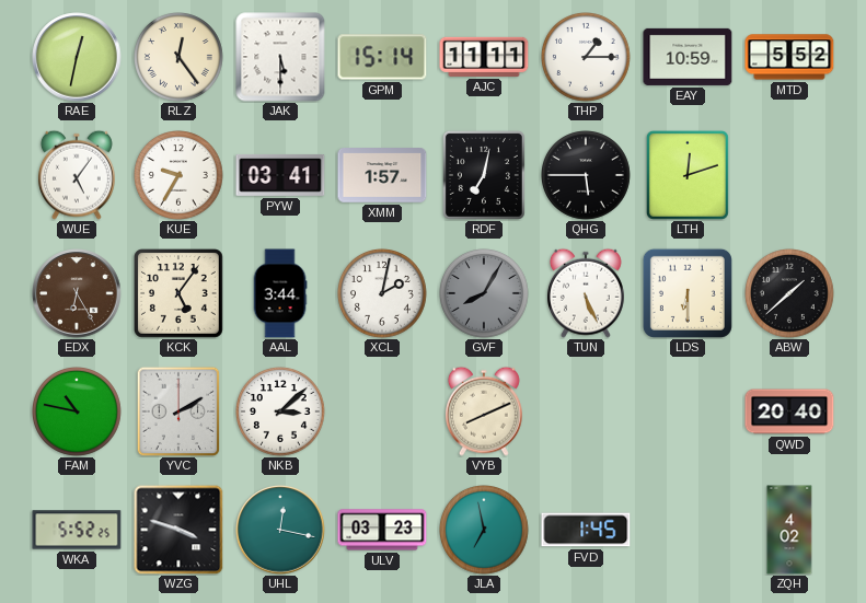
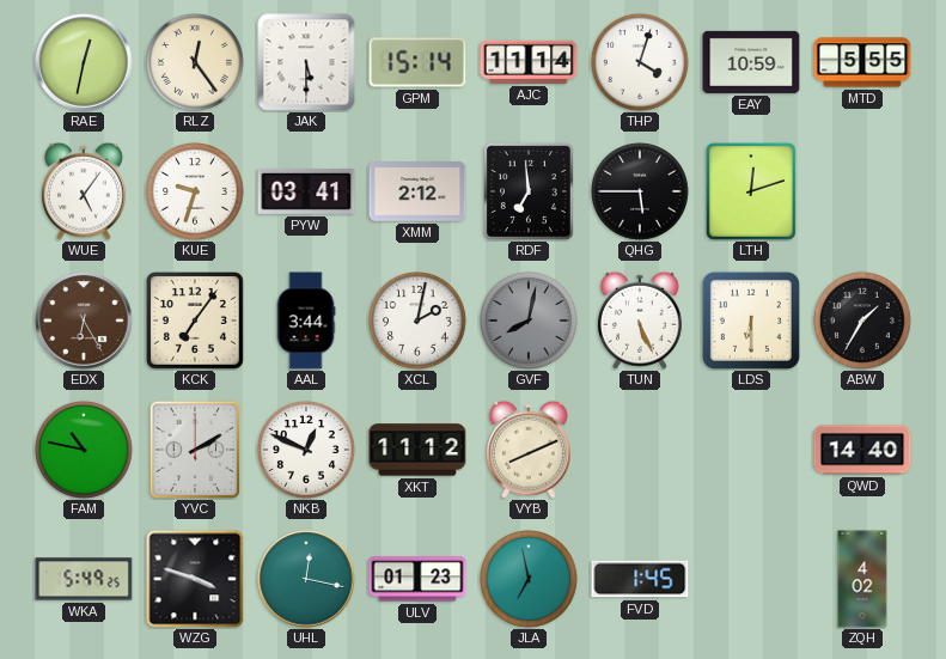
AJC: 11:11 -> 11:14 (529, 62)
THP: 1:15 -> 4:03 (641, 63)
MTD: 5:52 -> 5:55 (862, 62)
KUE: 9:35 -> 9:33 (196, 193)
XMM: 1:57 -> 2:12 (417, 191)
RDF: 7:02 -> 6:59 (529, 191)
KCK: 5:06 -> 7:06 (196, 322)
GVF: 8:05 -> 8:02 (530, 322)
ABW: 1:38 -> 1:35 (863, 322)
NKB: 3:08 -> 12:49 (307, 451)
XKT: none -> 11:12 (417, 450)
QWD: 20:40 -> 14:40 (862, 450)
WKA: 5:52 -> 5:49 (84, 579)
ULV: 03:23 -> 01:23 (417, 579)
